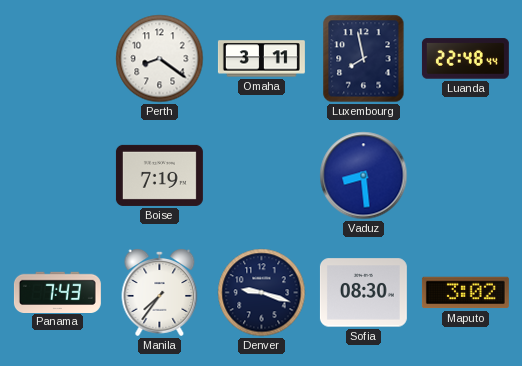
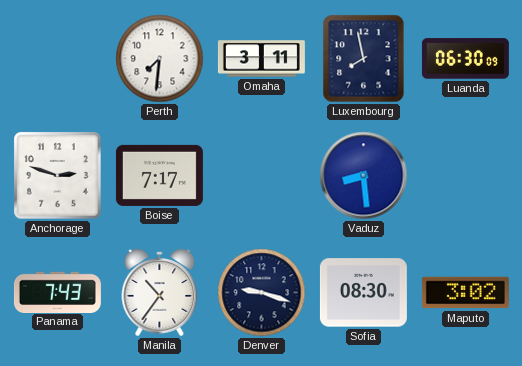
Perth: 8:21 -> 7:31 (160, 59)
Luanda: 22:48 -> 06:30 (465, 59)
Anchorage: none -> 2:48 (58, 176)
Boise: 7:19 -> 7:17 (159, 175)
Manila: 7:36 -> 10:36 (160, 293)
